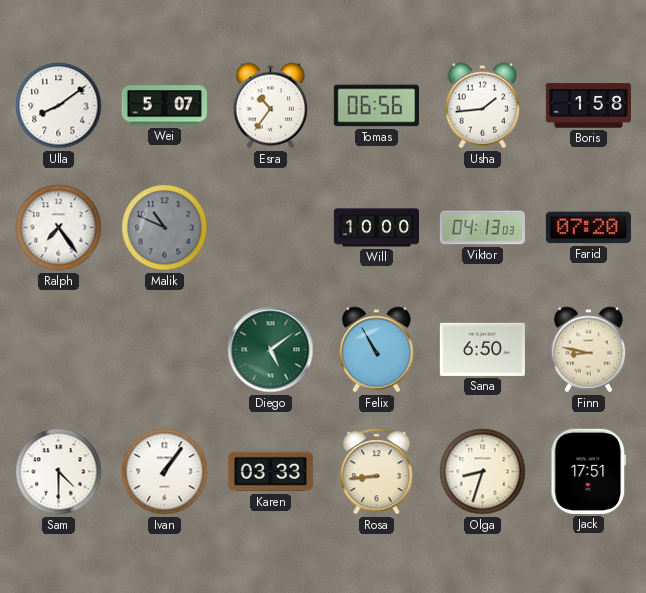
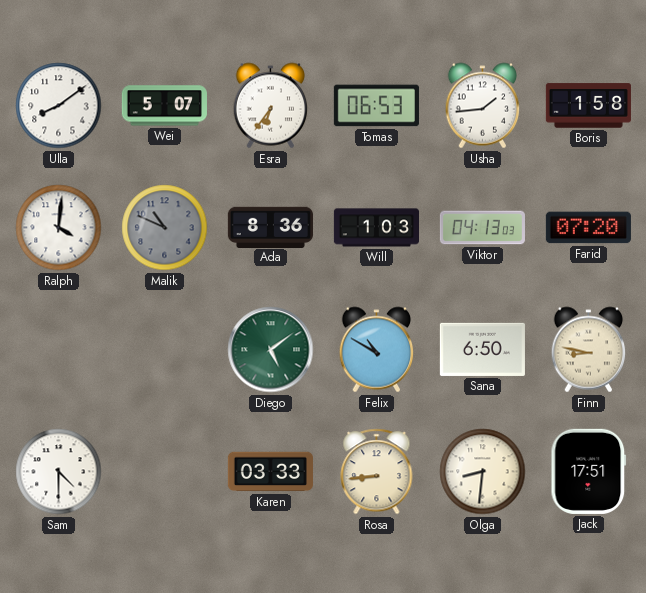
Esra: 10:36 -> 6:36 (271, 106)
Tomas: 06:56 -> 06:53 (376, 106)
Ralph: 7:24 -> 4:01 (59, 228)
Ada: none -> 8:36 (270, 227)
Will: 10:00 -> 1:03 (376, 228)
Felix: 10:55 -> 10:50 (377, 350)
Ivan: 1:06 -> none (165, 472)
Olga: 8:33 -> 8:31 (483, 472)
